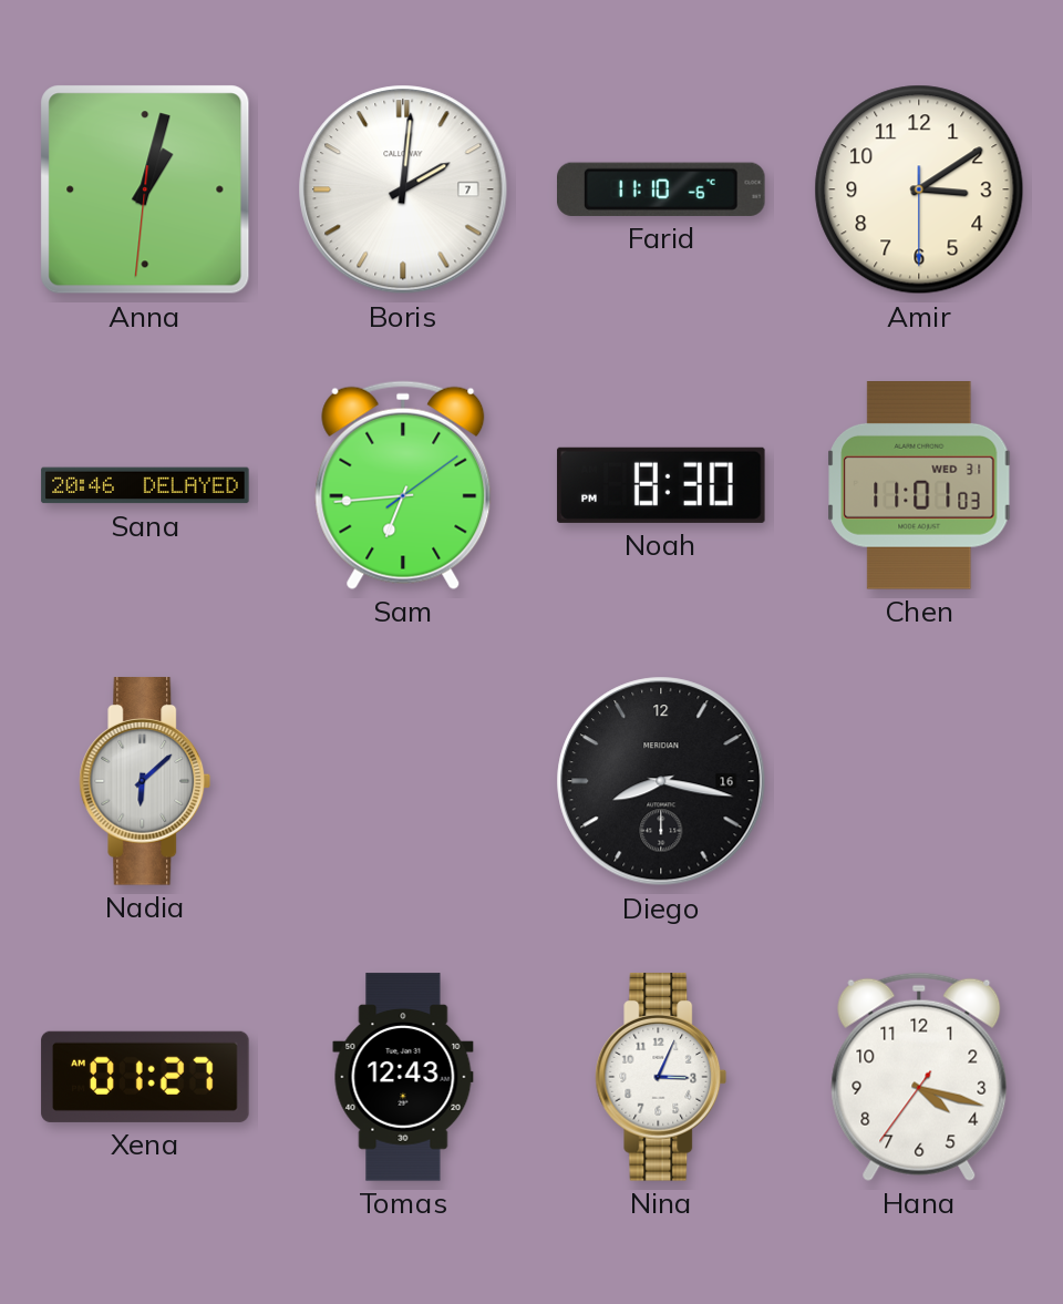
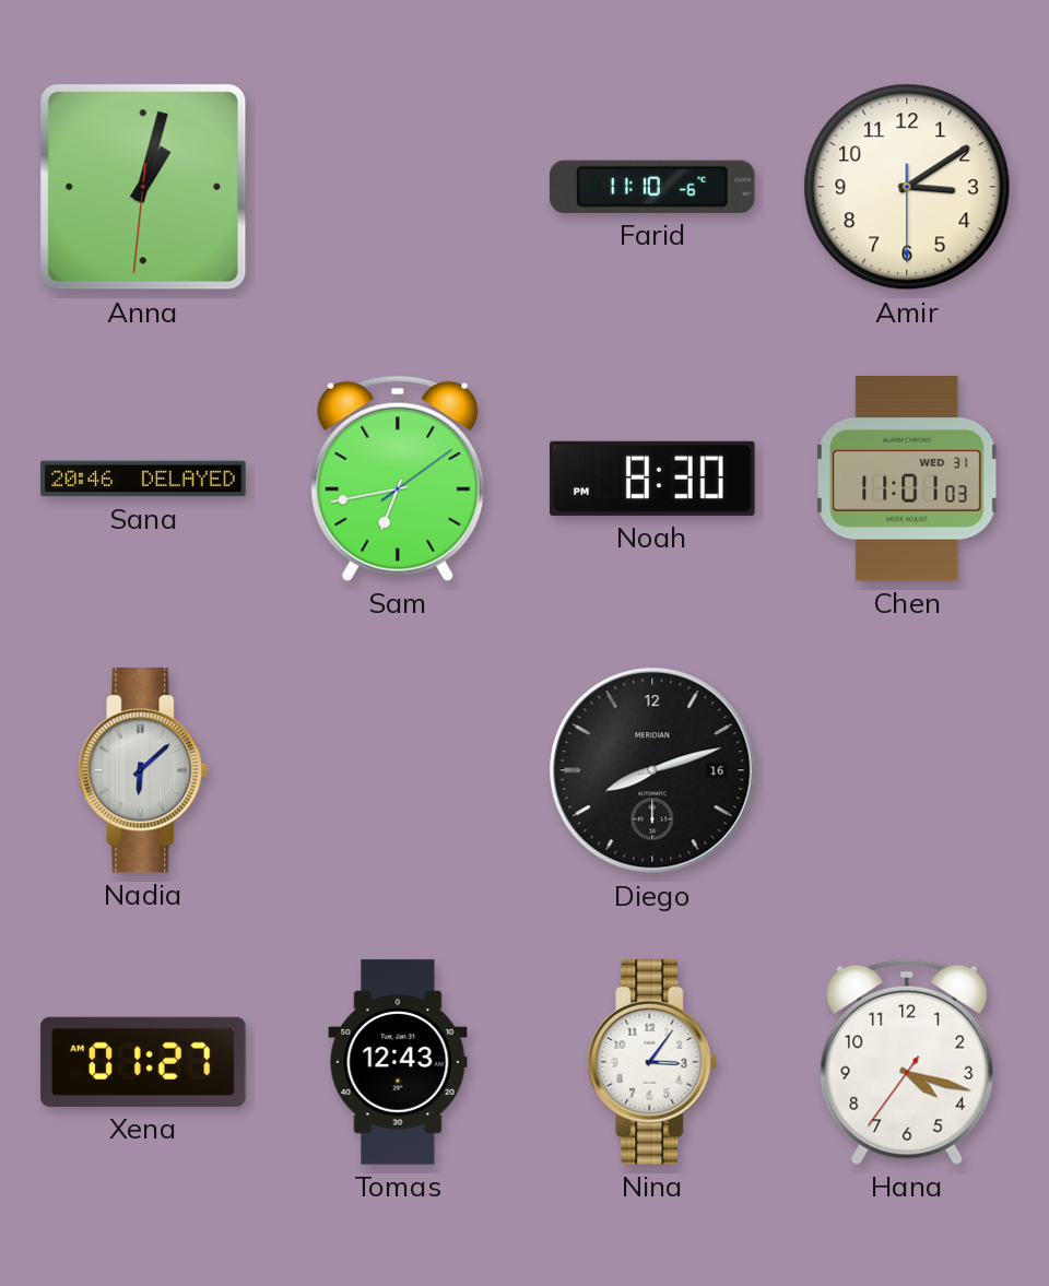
Boris: 2:01 -> none (403, 189)
Sam: 6:44 -> 6:43 (398, 479)
Diego: 8:17 -> 8:12 (652, 770)
Nina: 3:04 -> 3:06 (652, 1062)
